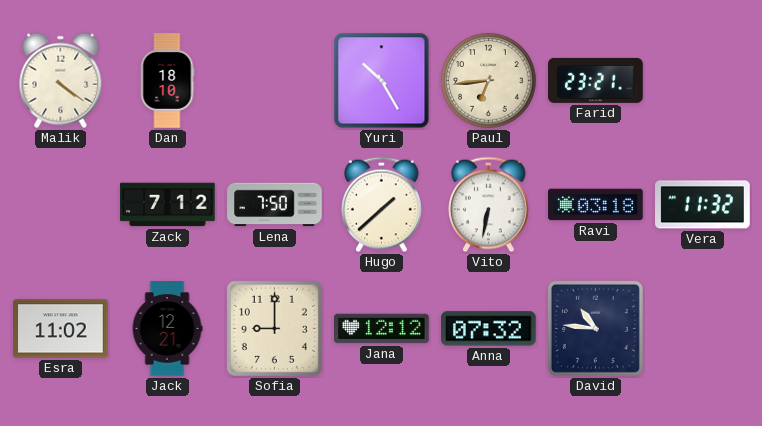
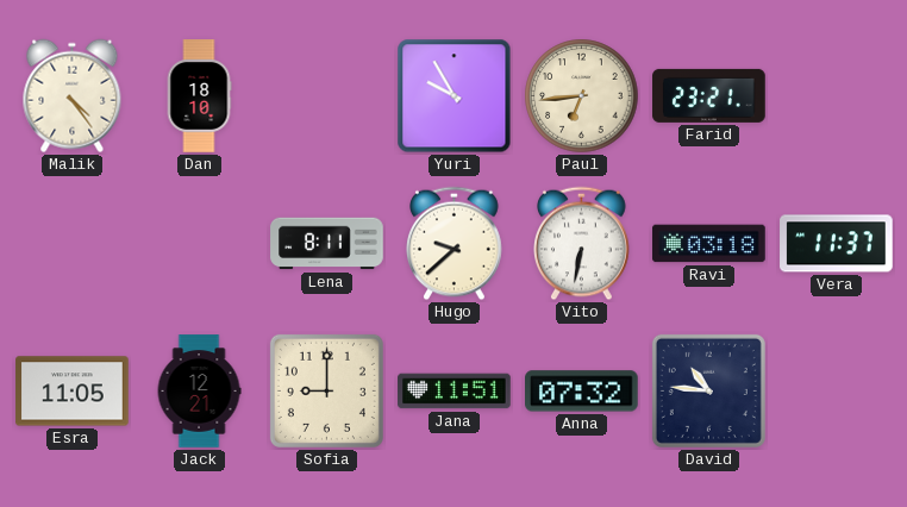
Malik: 4:21 -> 4:24 (73, 96)
Yuri: 10:25 -> 9:55 (455, 96)
Zack: 7:12 -> none (168, 205)
Lena: 7:50 -> 8:11 (327, 244)
Hugo: 1:38 -> 9:38 (455, 244)
Vera: 11:32 -> 11:37 (837, 244)
Esra: 11:02 -> 11:05 (73, 392)
Jana: 12:12 -> 11:51 (455, 392)
